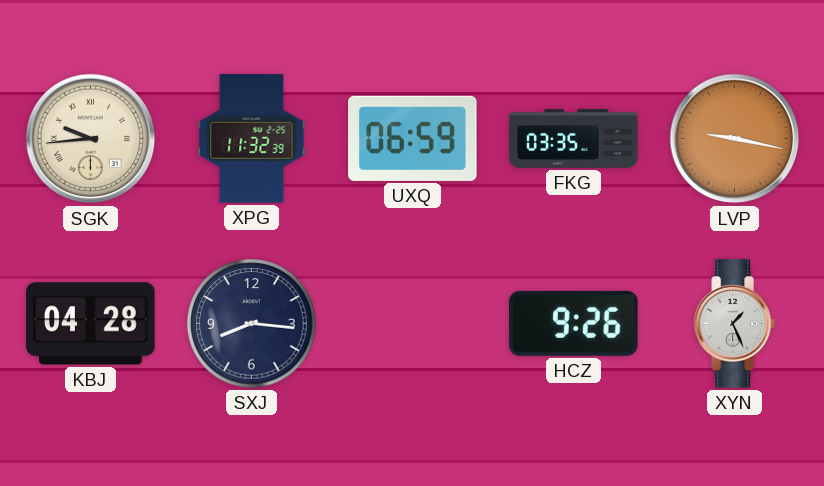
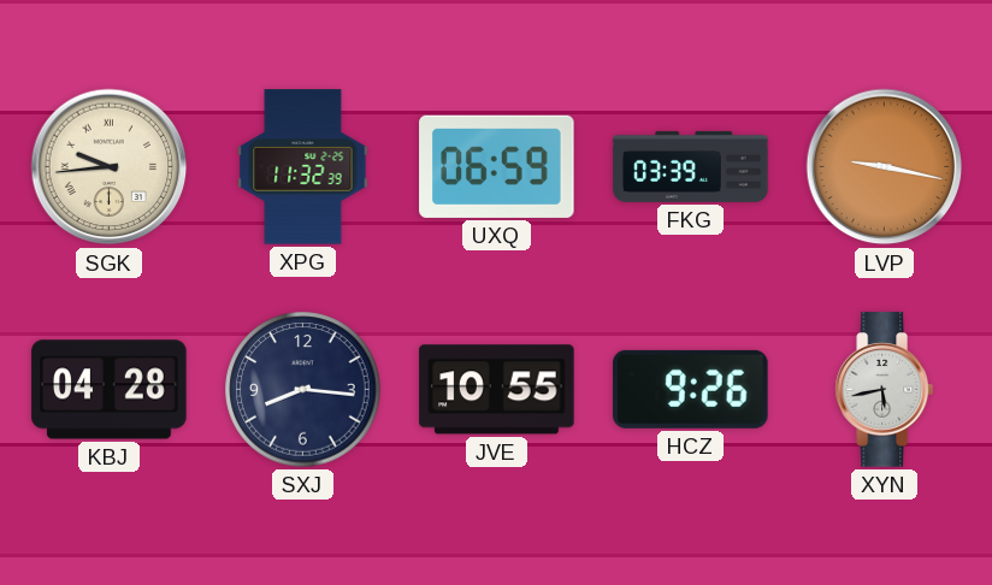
FKG: 03:35 -> 03:39 (691, 166)
JVE: none -> 10:55 (497, 390)
XYN: 1:26 -> 5:43 (884, 390)
